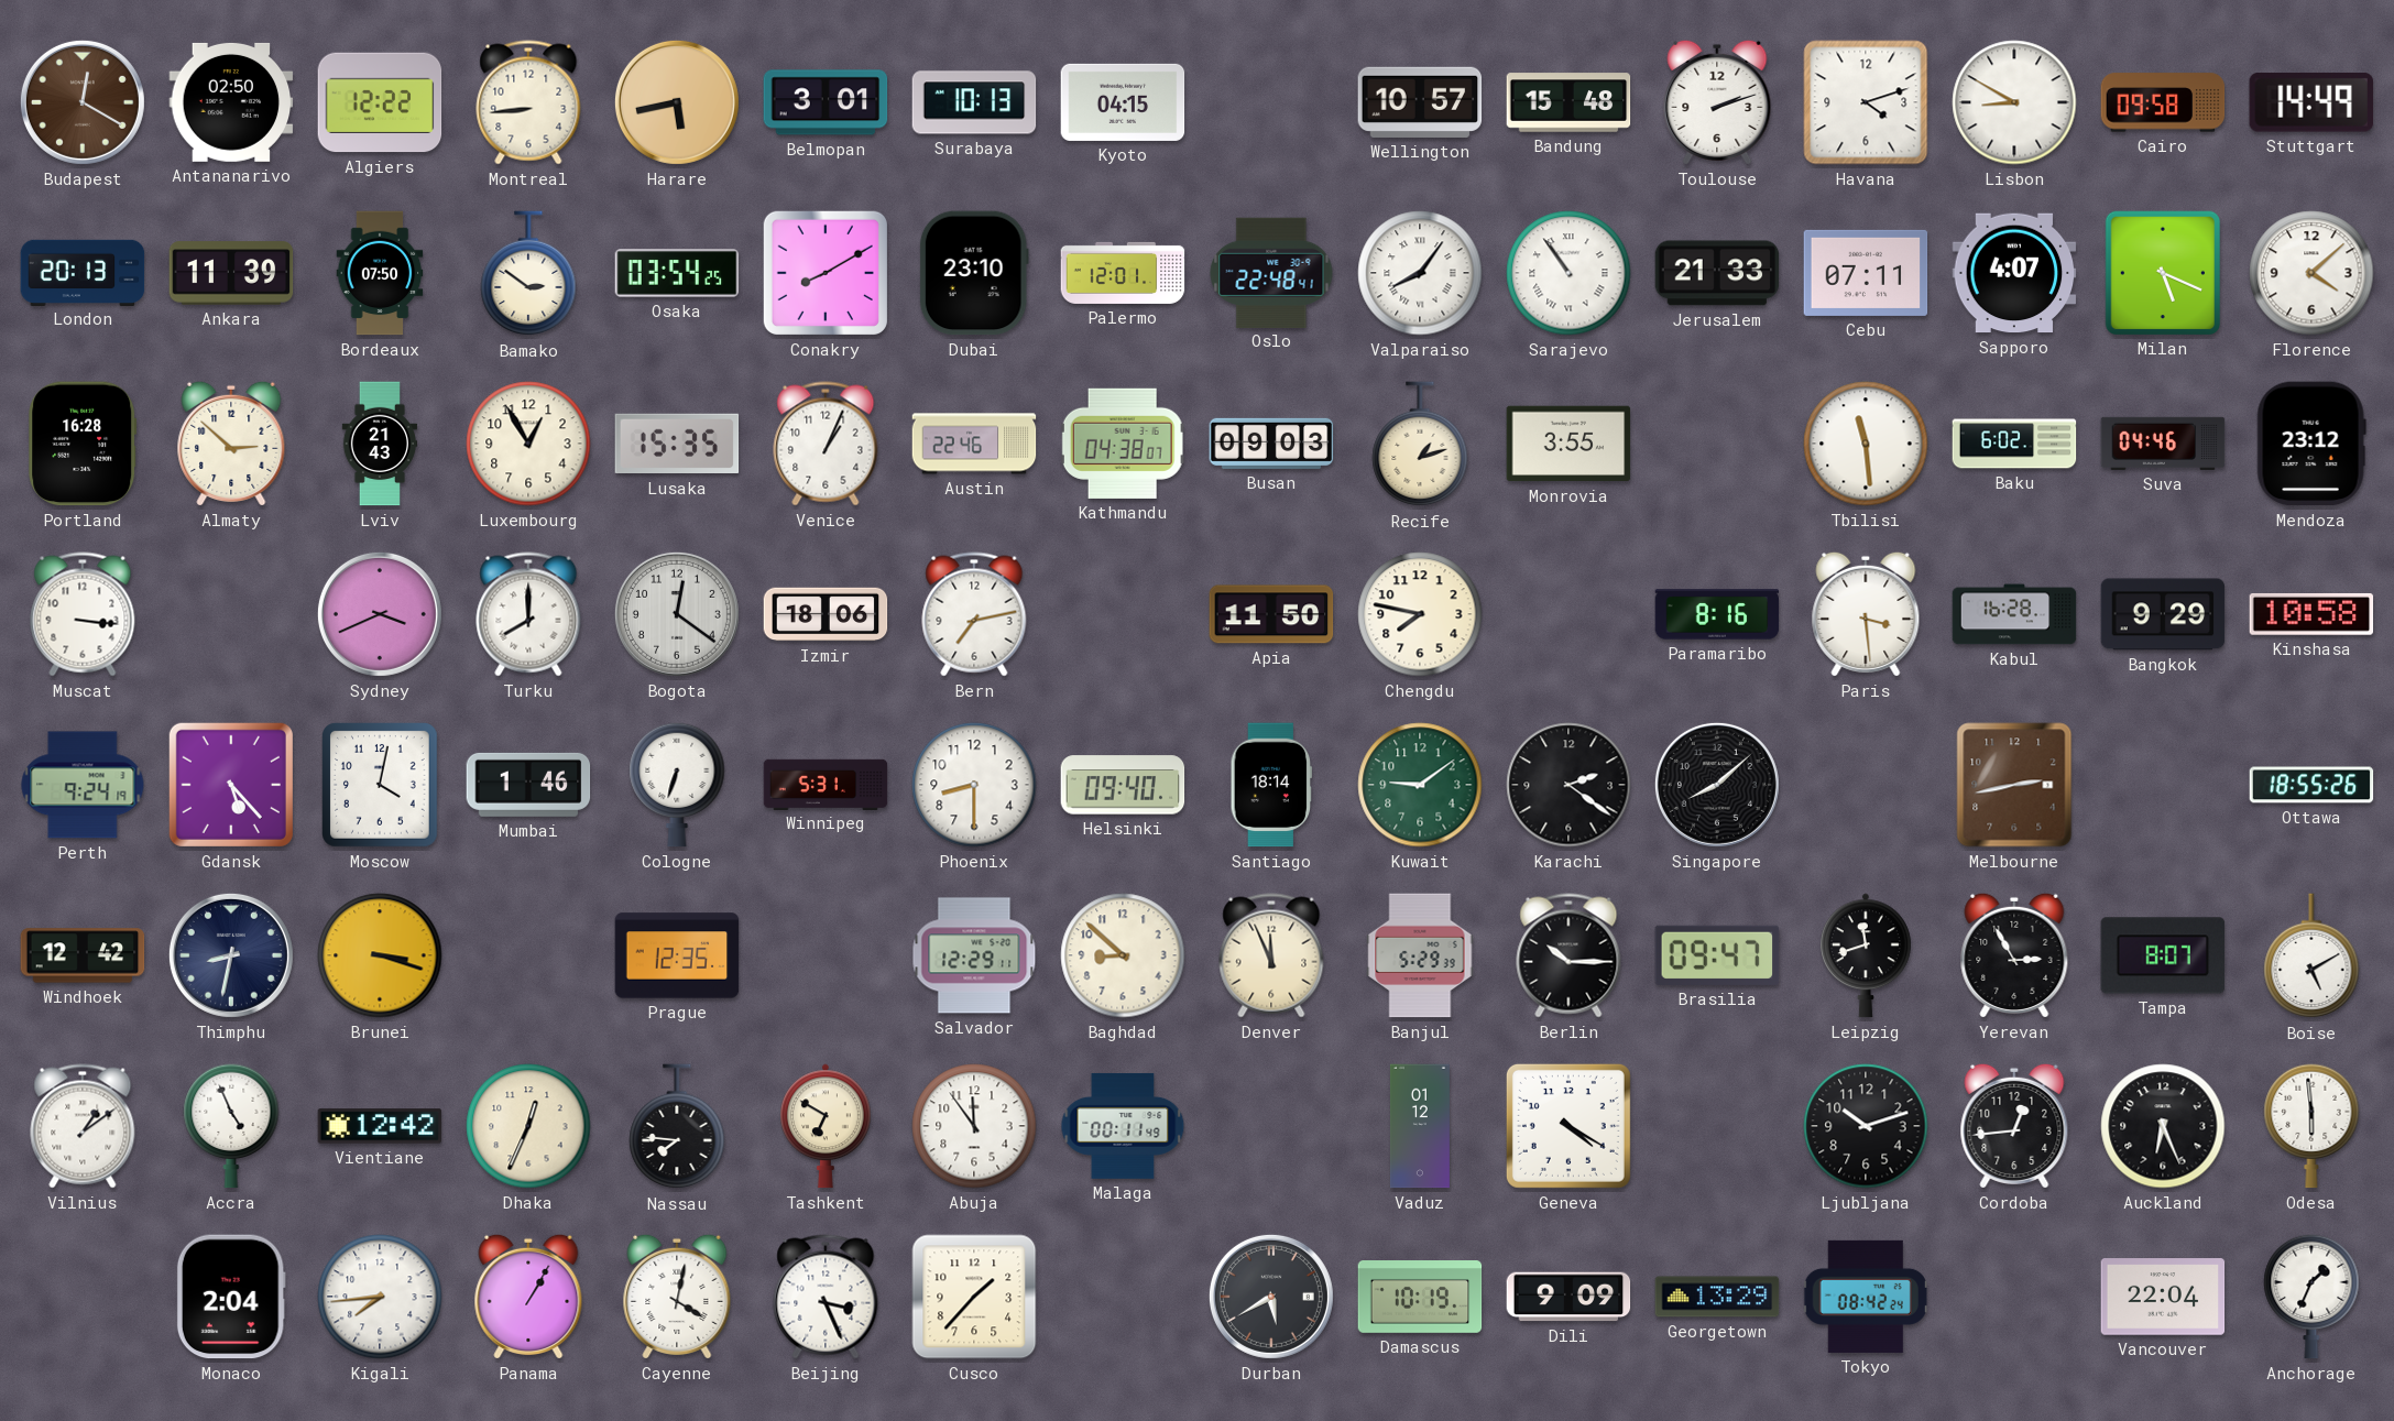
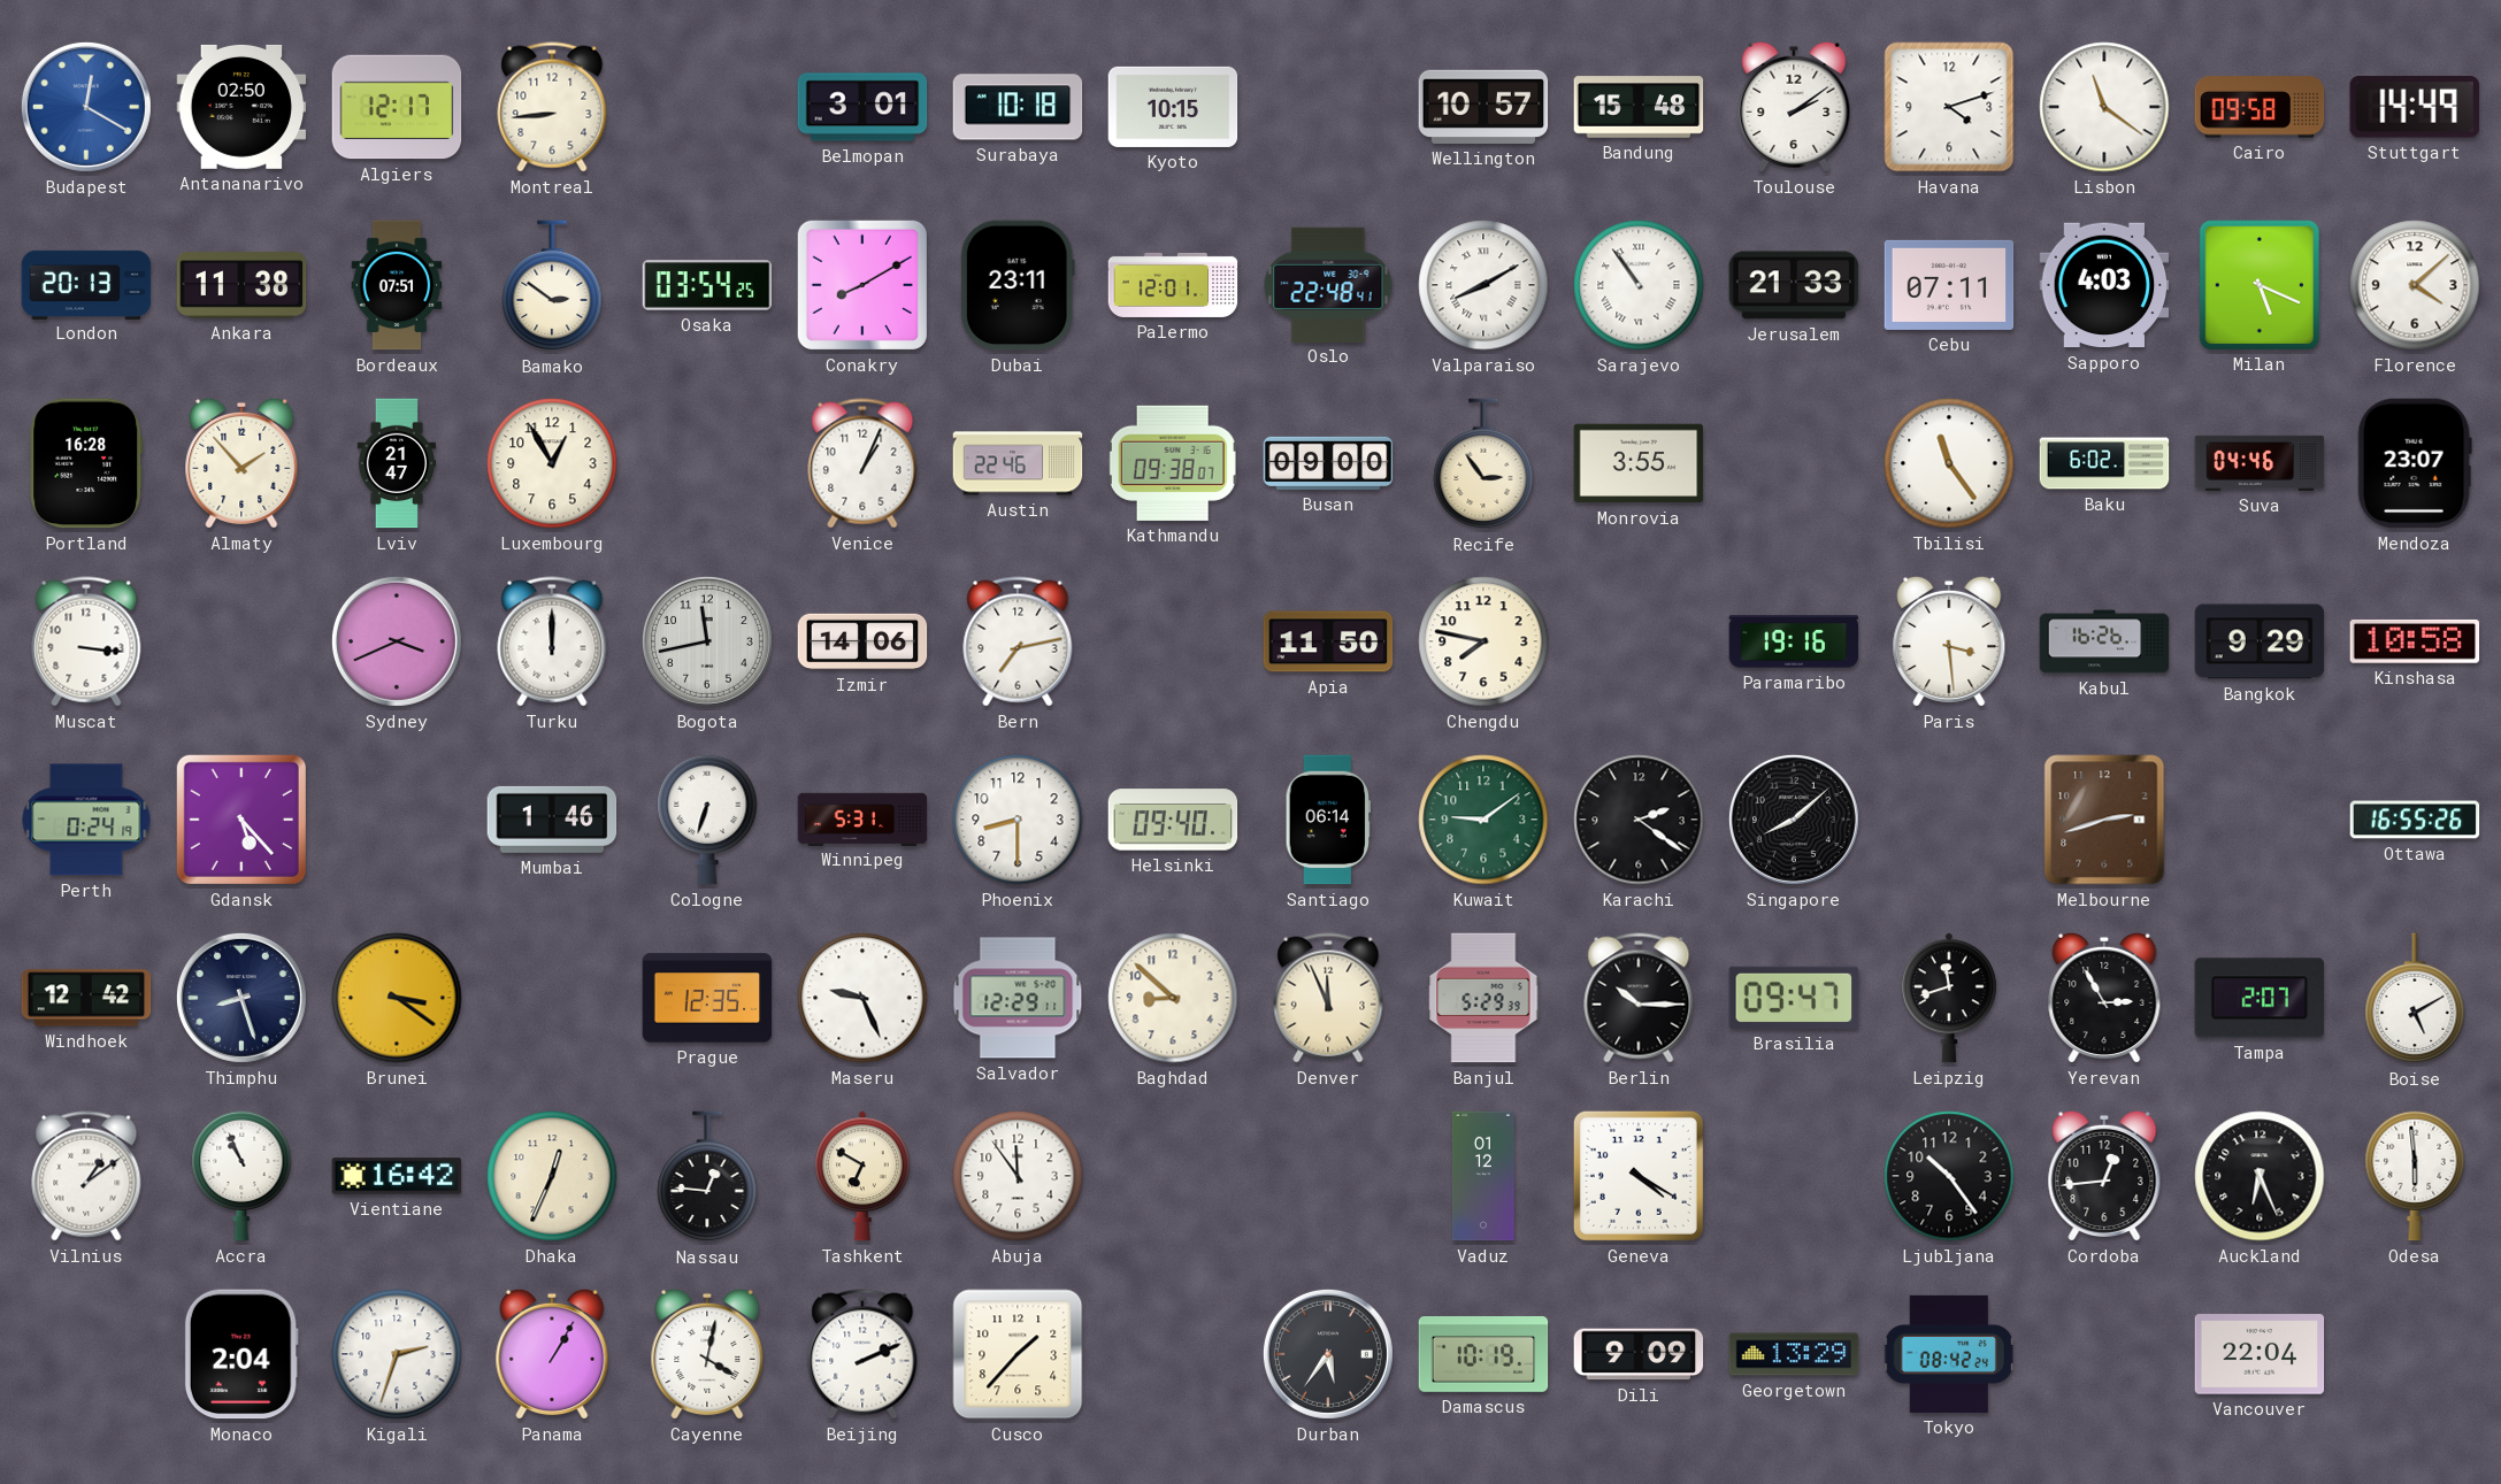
Budapest dial: brown -> blue (86, 107)
Algiers: 12:22 -> 12:17 (397, 107)
Harare: 5:43 -> none (677, 102)
Surabaya: 10:13 -> 10:18 (1018, 107)
Kyoto: 04:15 -> 10:15 (1173, 107)
Toulouse: 2:12 -> 2:09 (1794, 107)
Lisbon: 8:50 -> 11:21 (2104, 107)
Ankara: 11:39 -> 11:38 (241, 285)
Bordeaux: 07:50 -> 07:51 (397, 285)
Dubai: 23:10 -> 23:11 (1018, 285)
Valparaiso: 8:06 -> 8:10 (1483, 285)
Sapporo: 4:07 -> 4:03 (2104, 285)
Almaty: 2:52 -> 1:53 (241, 463)
Lviv: 21:43 -> 21:47 (397, 463)
Lusaka: 15:35 -> none (677, 444)
Kathmandu: 04:38 -> 09:38 (1173, 463)
Busan: 09:03 -> 09:00 (1328, 463)
Recife: 1:12 -> 2:54 (1483, 464)
Tbilisi: 11:29 -> 11:24 (1949, 463)
Mendoza: 23:12 -> 23:07 (2415, 463)
Turku: 8:00 -> 12:00 (552, 641)
Bogota: 12:21 -> 11:43 (707, 641)
Izmir: 18:06 -> 14:06 (862, 641)
Paramaribo: 8:16 -> 19:16 (1794, 641)
Kabul: 16:28 -> 16:26 (2104, 641)
Perth: 9:24 -> 0:24 (86, 820)
Moscow: 4:02 -> none (381, 786)
Santiago: 18:14 -> 06:14 (1327, 820)
Melbourne: 2:43 -> 2:42 (2104, 820)
Ottawa: 18:55 -> 16:55 (2415, 820)
Thimphu: 8:32 -> 8:27 (241, 998)
Brunei: 3:18 -> 3:21 (397, 998)
Maseru: none -> 9:26 (862, 998)
Tampa: 8:07 -> 2:07 (2260, 998)
Accra: 4:56 -> 10:56 (241, 1176)
Vientiane: 12:42 -> 16:42 (397, 1176)
Nassau: 7:46 -> 12:46 (707, 1177)
Malaga: 00:11 -> none (1123, 1126)
Ljubljana: 10:12 -> 10:24 (1949, 1176)
Kigali: 7:44 -> 2:33 (397, 1354)
Beijing: 3:26 -> 2:11 (862, 1354)
Durban: 5:40 -> 5:36 (1328, 1354)
Anchorage: 1:34 -> none (2311, 1297)
